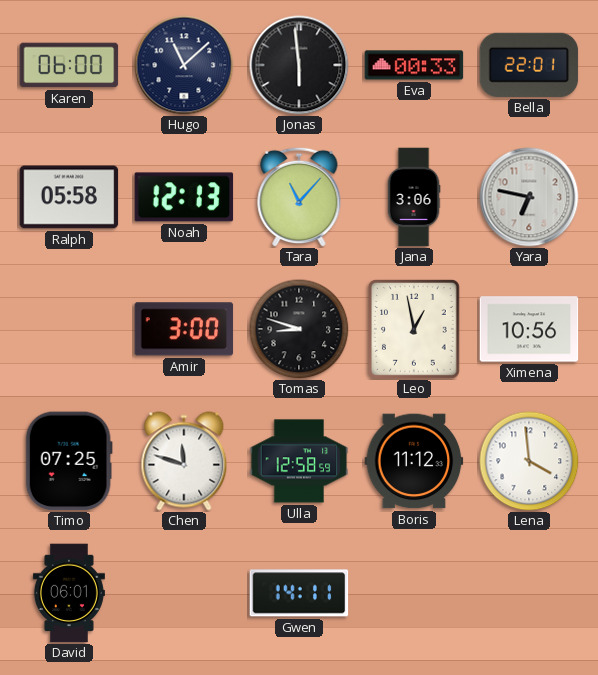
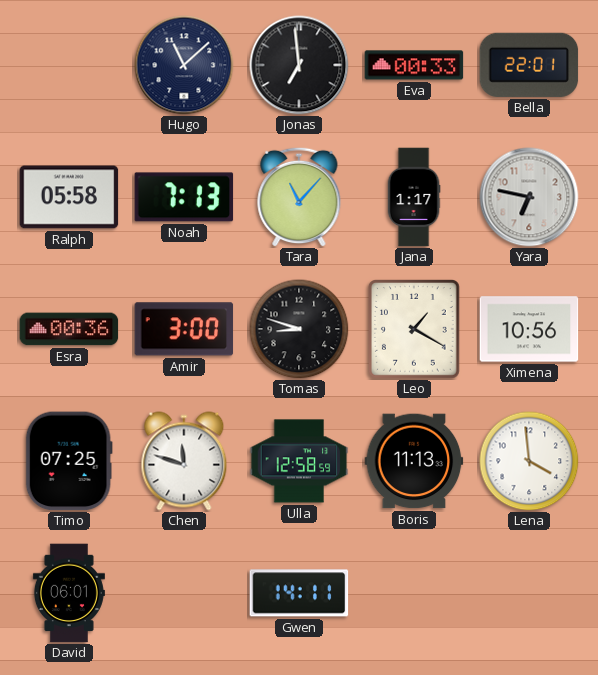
Karen: 06:00 -> none (69, 65)
Jonas: 5:59 -> 6:59 (299, 65)
Noah: 12:13 -> 7:13 (184, 197)
Jana: 3:06 -> 1:17 (414, 197)
Esra: none -> 00:36 (69, 329)
Leo: 12:58 -> 1:20 (414, 330)
Boris: 11:12 -> 11:13 (414, 461)
